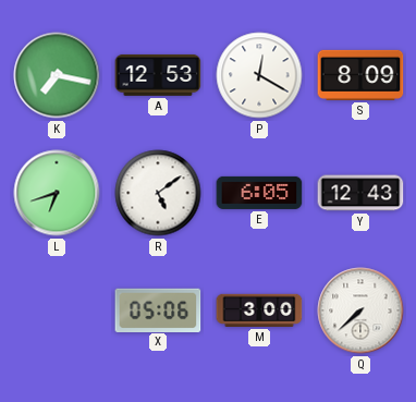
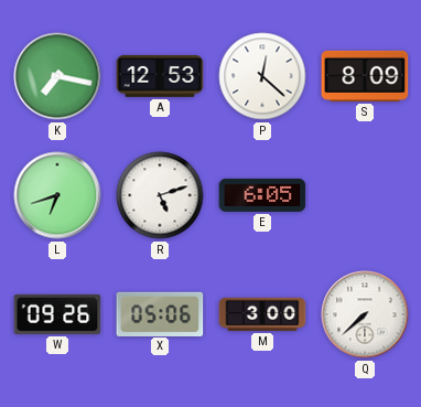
P: 12:20 -> 12:22 (262, 76)
R: 5:09 -> 5:12 (160, 195)
Y: 12:43 -> none (360, 193)
W: none -> 09:26 (57, 314)
